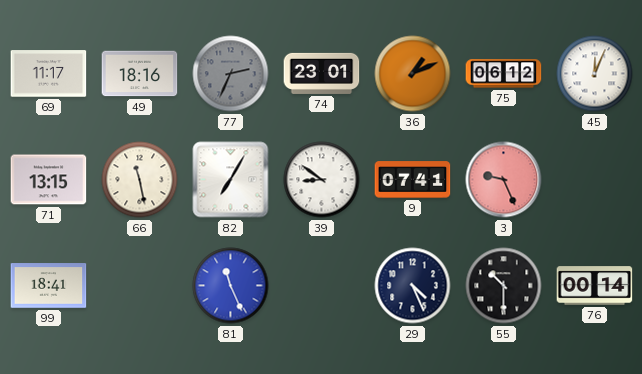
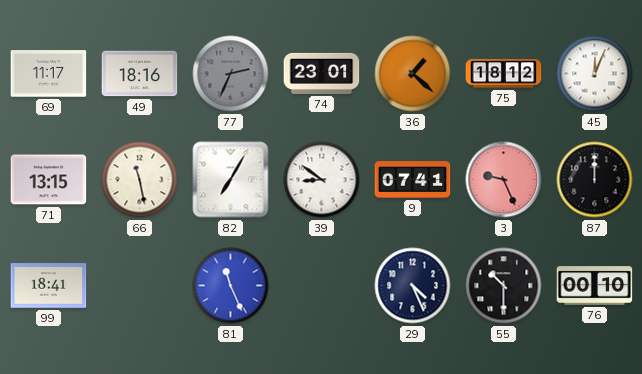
36: 1:11 -> 1:22 (413, 74)
75: 06:12 -> 18:12 (504, 74)
87: none -> 12:00 (595, 180)
76: 00:14 -> 00:10 (595, 286)
